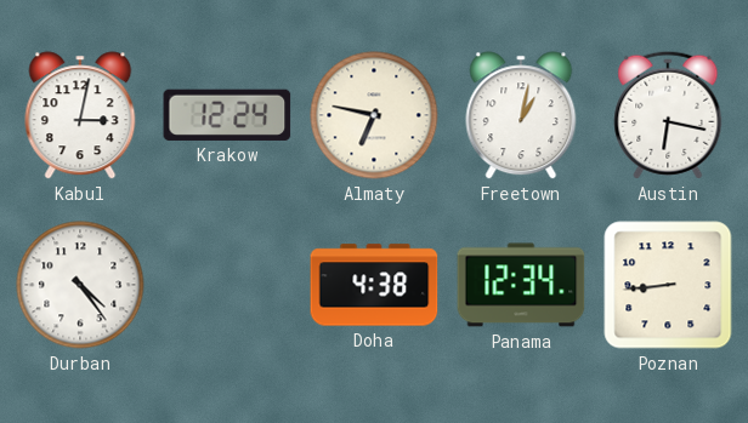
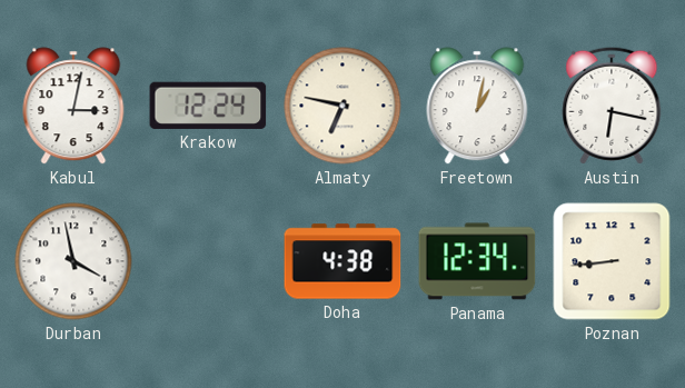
Durban: 4:24 -> 3:58 (73, 261)
